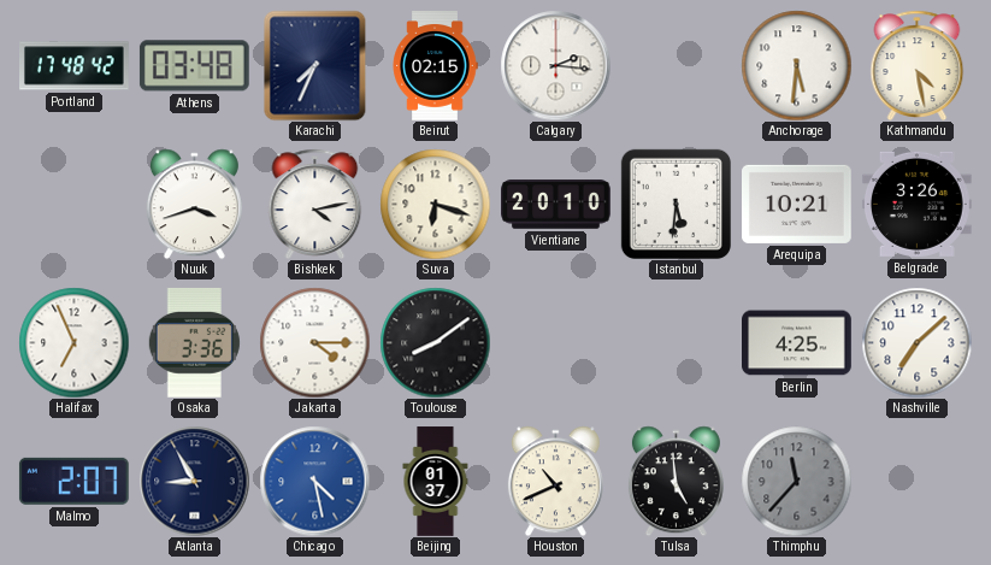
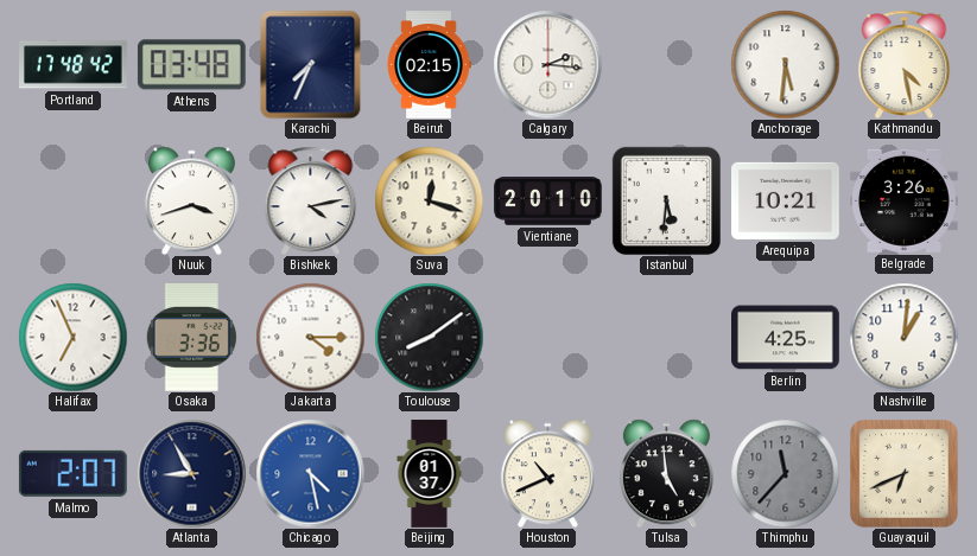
Suva: 6:18 -> 12:18 (429, 200)
Nashville: 7:08 -> 1:01 (903, 337)
Guayaquil: none -> 6:41 (903, 473)
